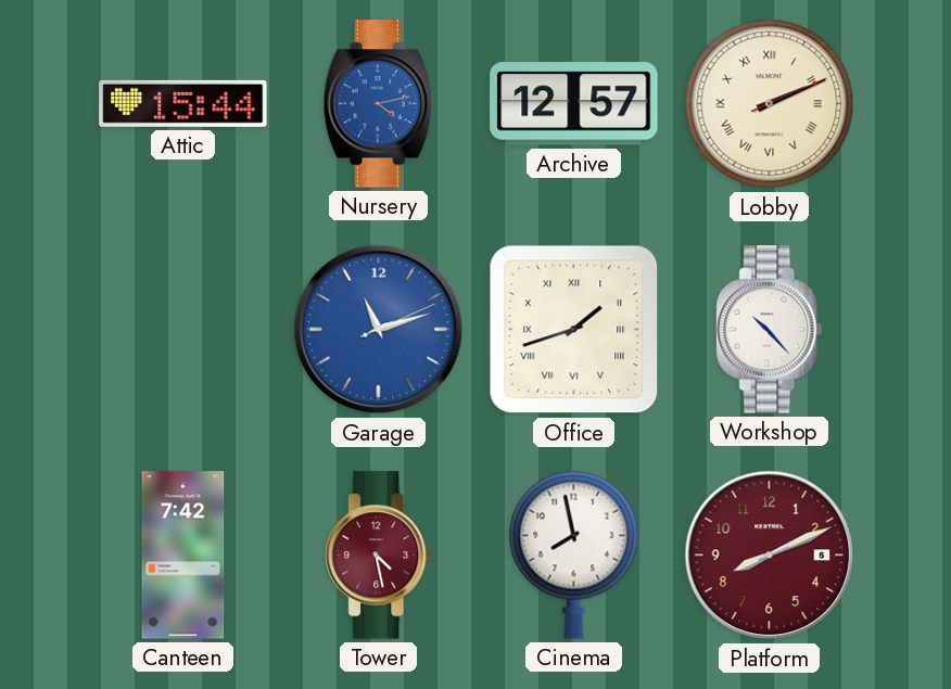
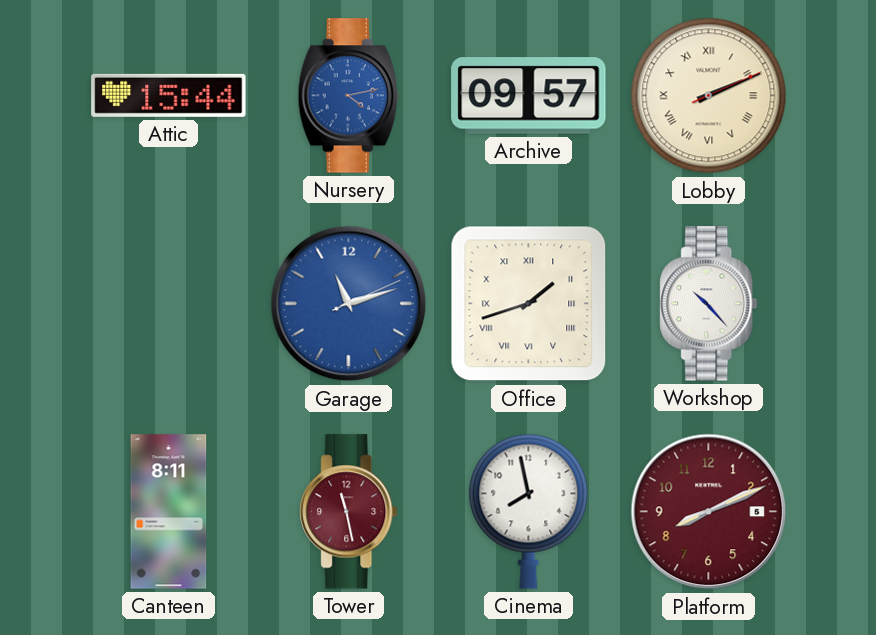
Archive: 12:57 -> 09:57 (529, 96)
Canteen: 7:42 -> 8:11 (169, 512)
Tower: 4:28 -> 11:28 (349, 512)
